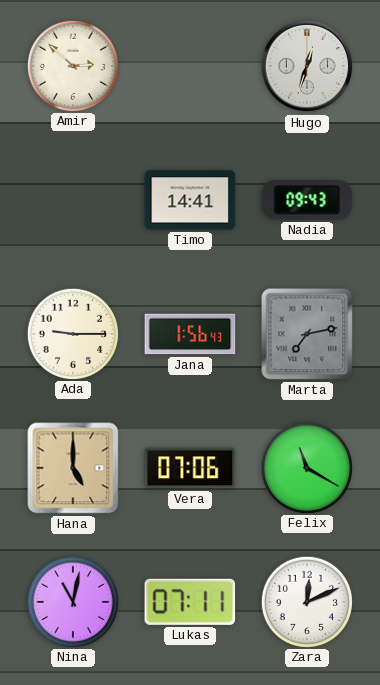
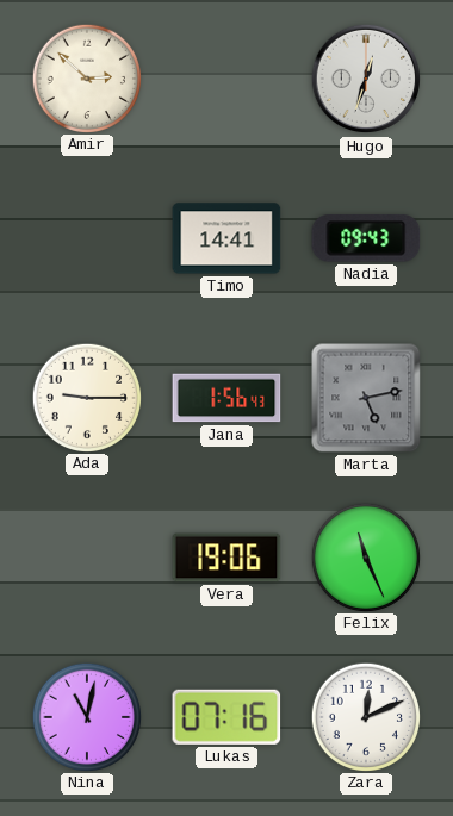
Marta: 7:13 -> 5:13 (366, 398)
Hana: 5:00 -> none (73, 468)
Vera: 07:06 -> 19:06 (226, 558)
Felix: 11:20 -> 11:26 (365, 556)
Lukas: 07:11 -> 07:16 (226, 717)
